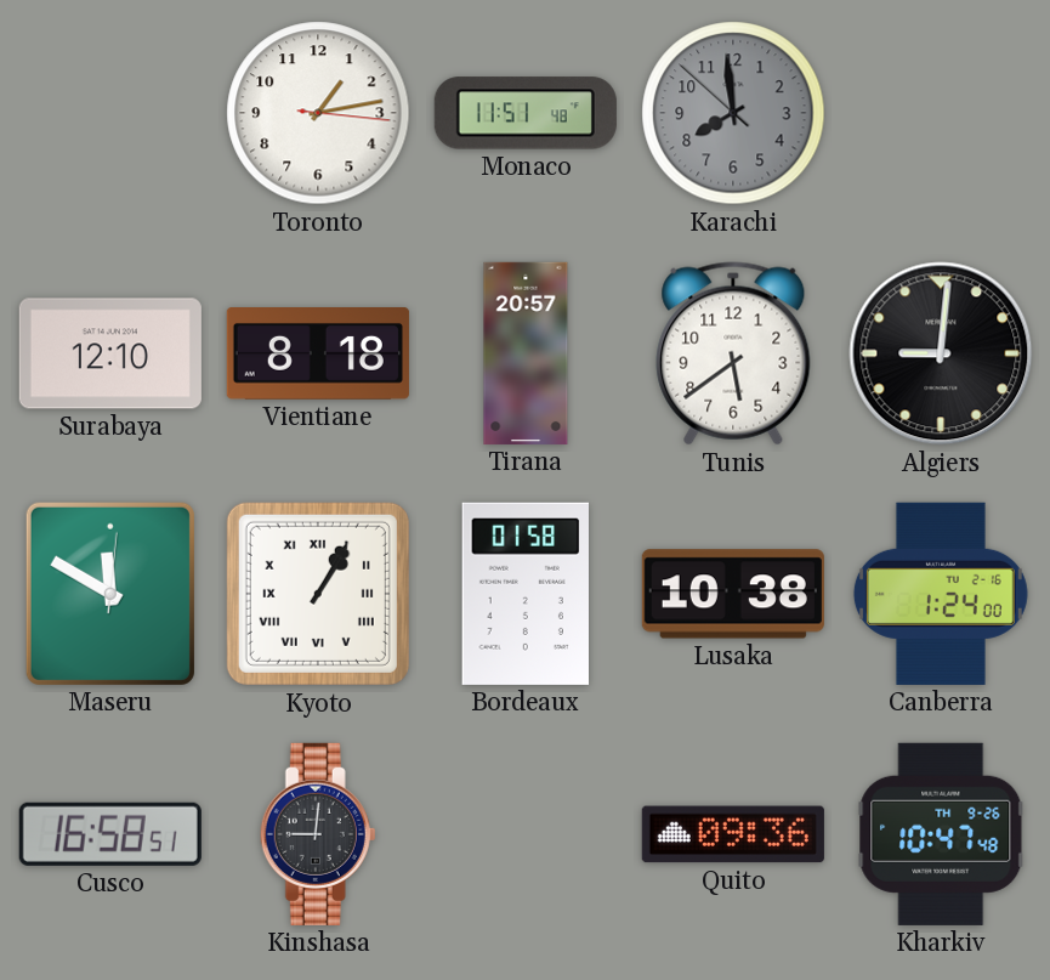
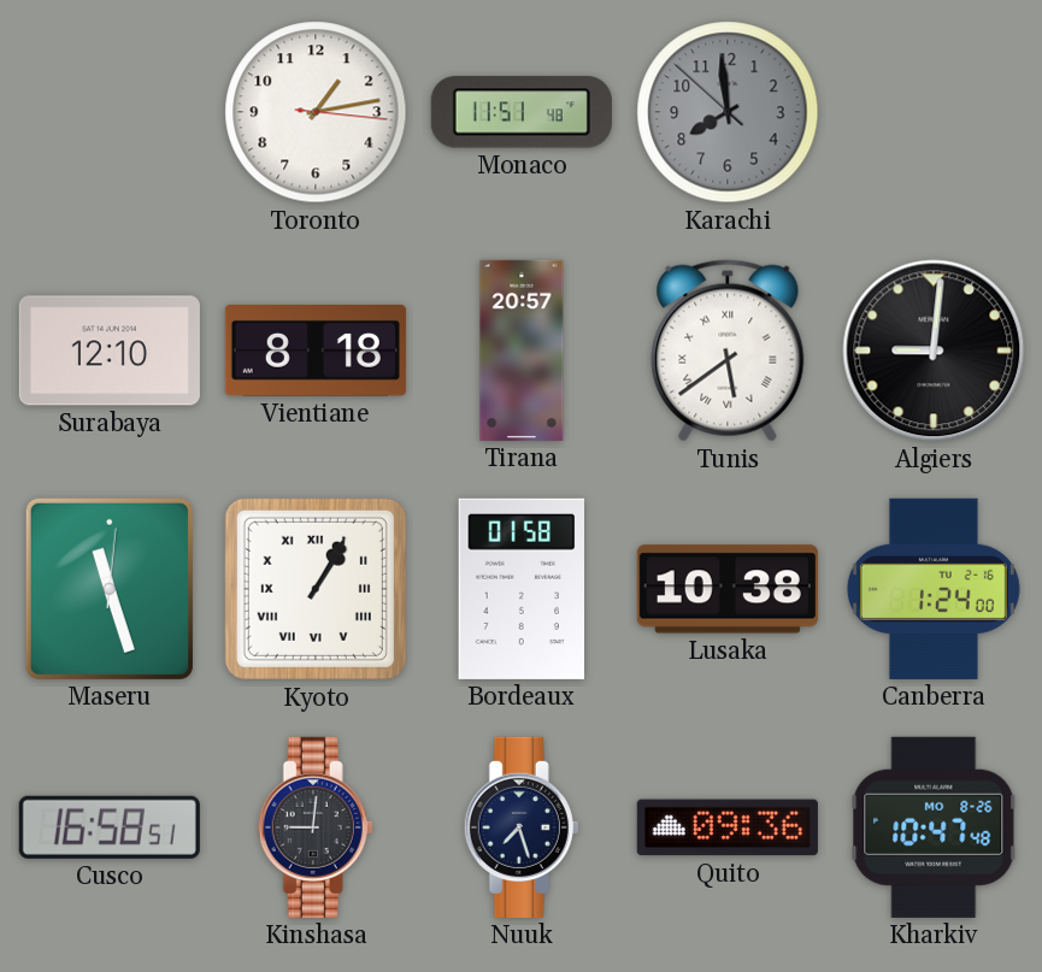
Tunis numerals: Arabic -> Roman (728, 350)
Maseru: 11:50 -> 11:27 (110, 589)
Nuuk: none -> 7:27 (522, 827)
Kharkiv date: TH 9-26 -> MO 8-26 (934, 827)
